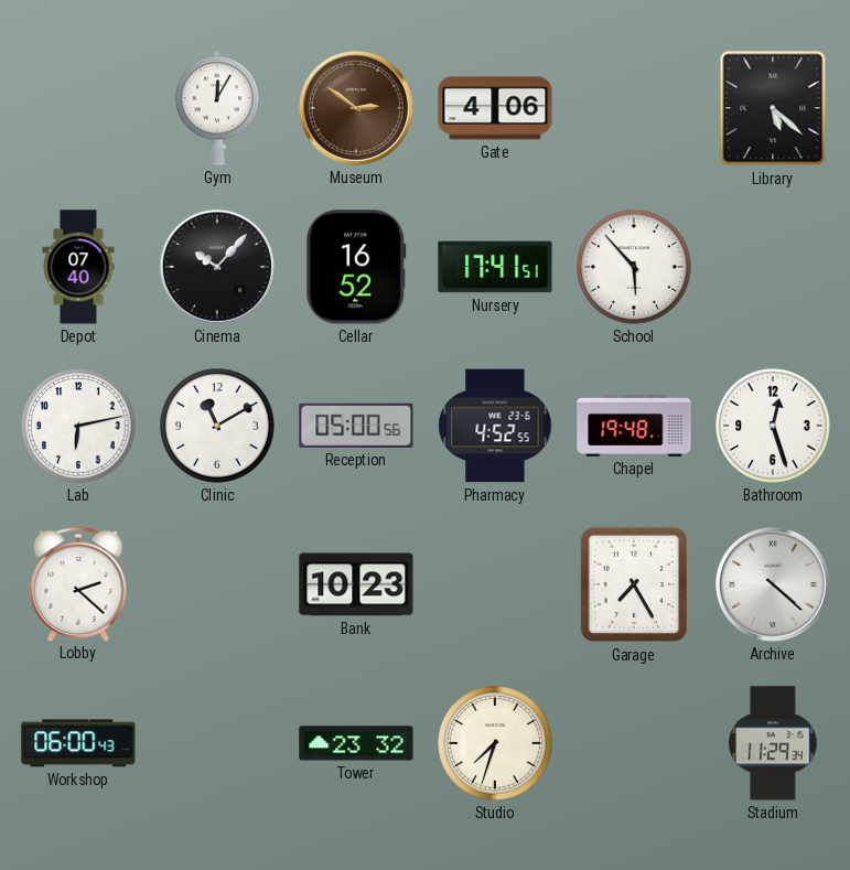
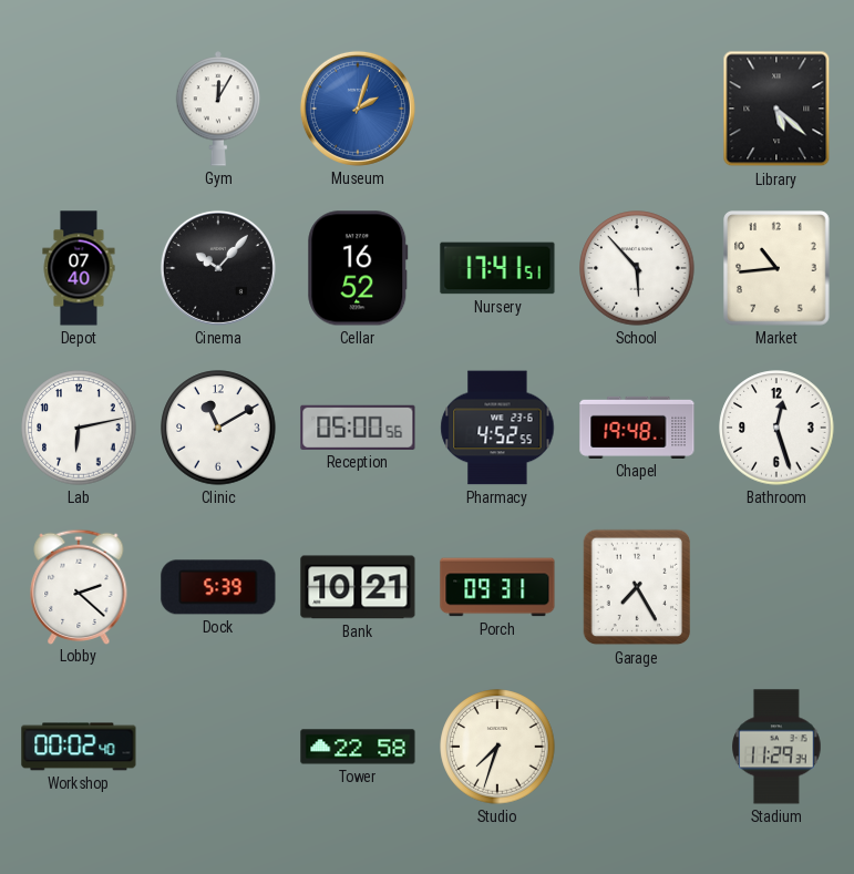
Museum: 2:51 -> 2:03 (358, 109)
Museum dial: brown -> blue (358, 109)
Gate: 4:06 -> none (495, 108)
Market: none -> 10:44 (778, 268)
Dock: none -> 5:39 (218, 587)
Bank: 10:23 -> 10:21 (358, 587)
Porch: none -> 09:31 (497, 587)
Archive: 4:22 -> none (773, 584)
Workshop: 06:00 -> 00:02 (79, 747)
Tower: 23:32 -> 22:58 (358, 747)
